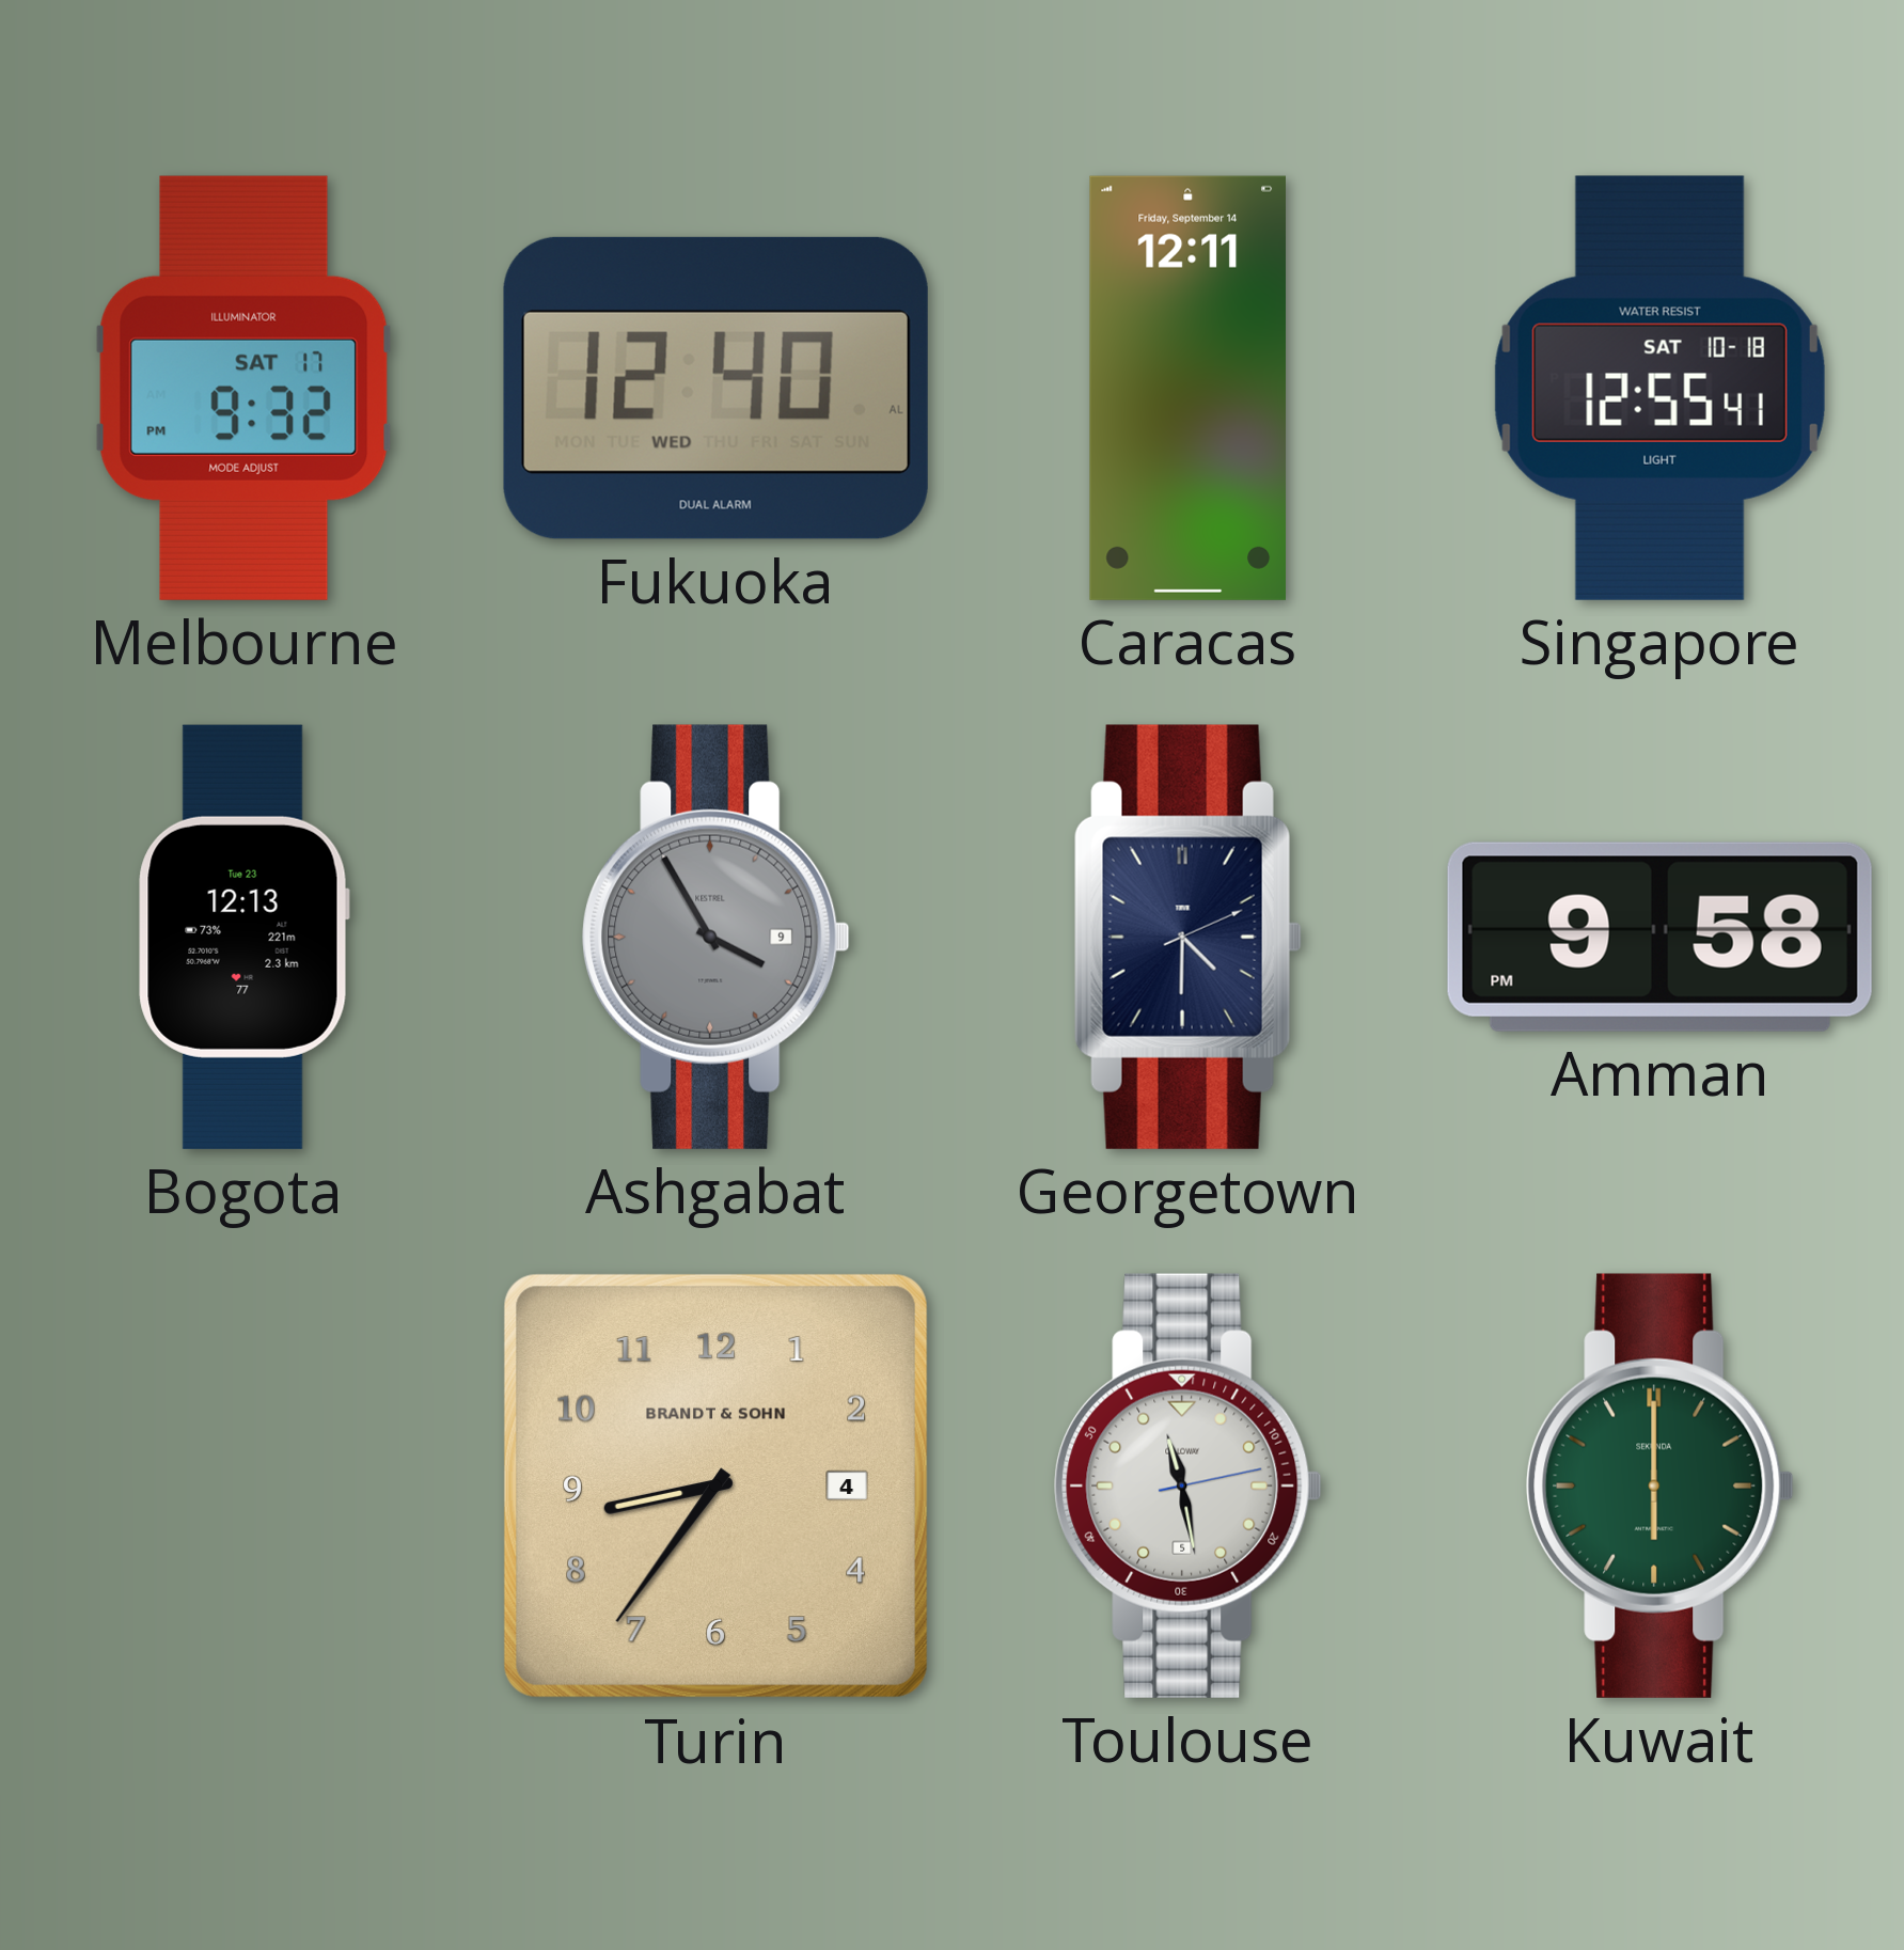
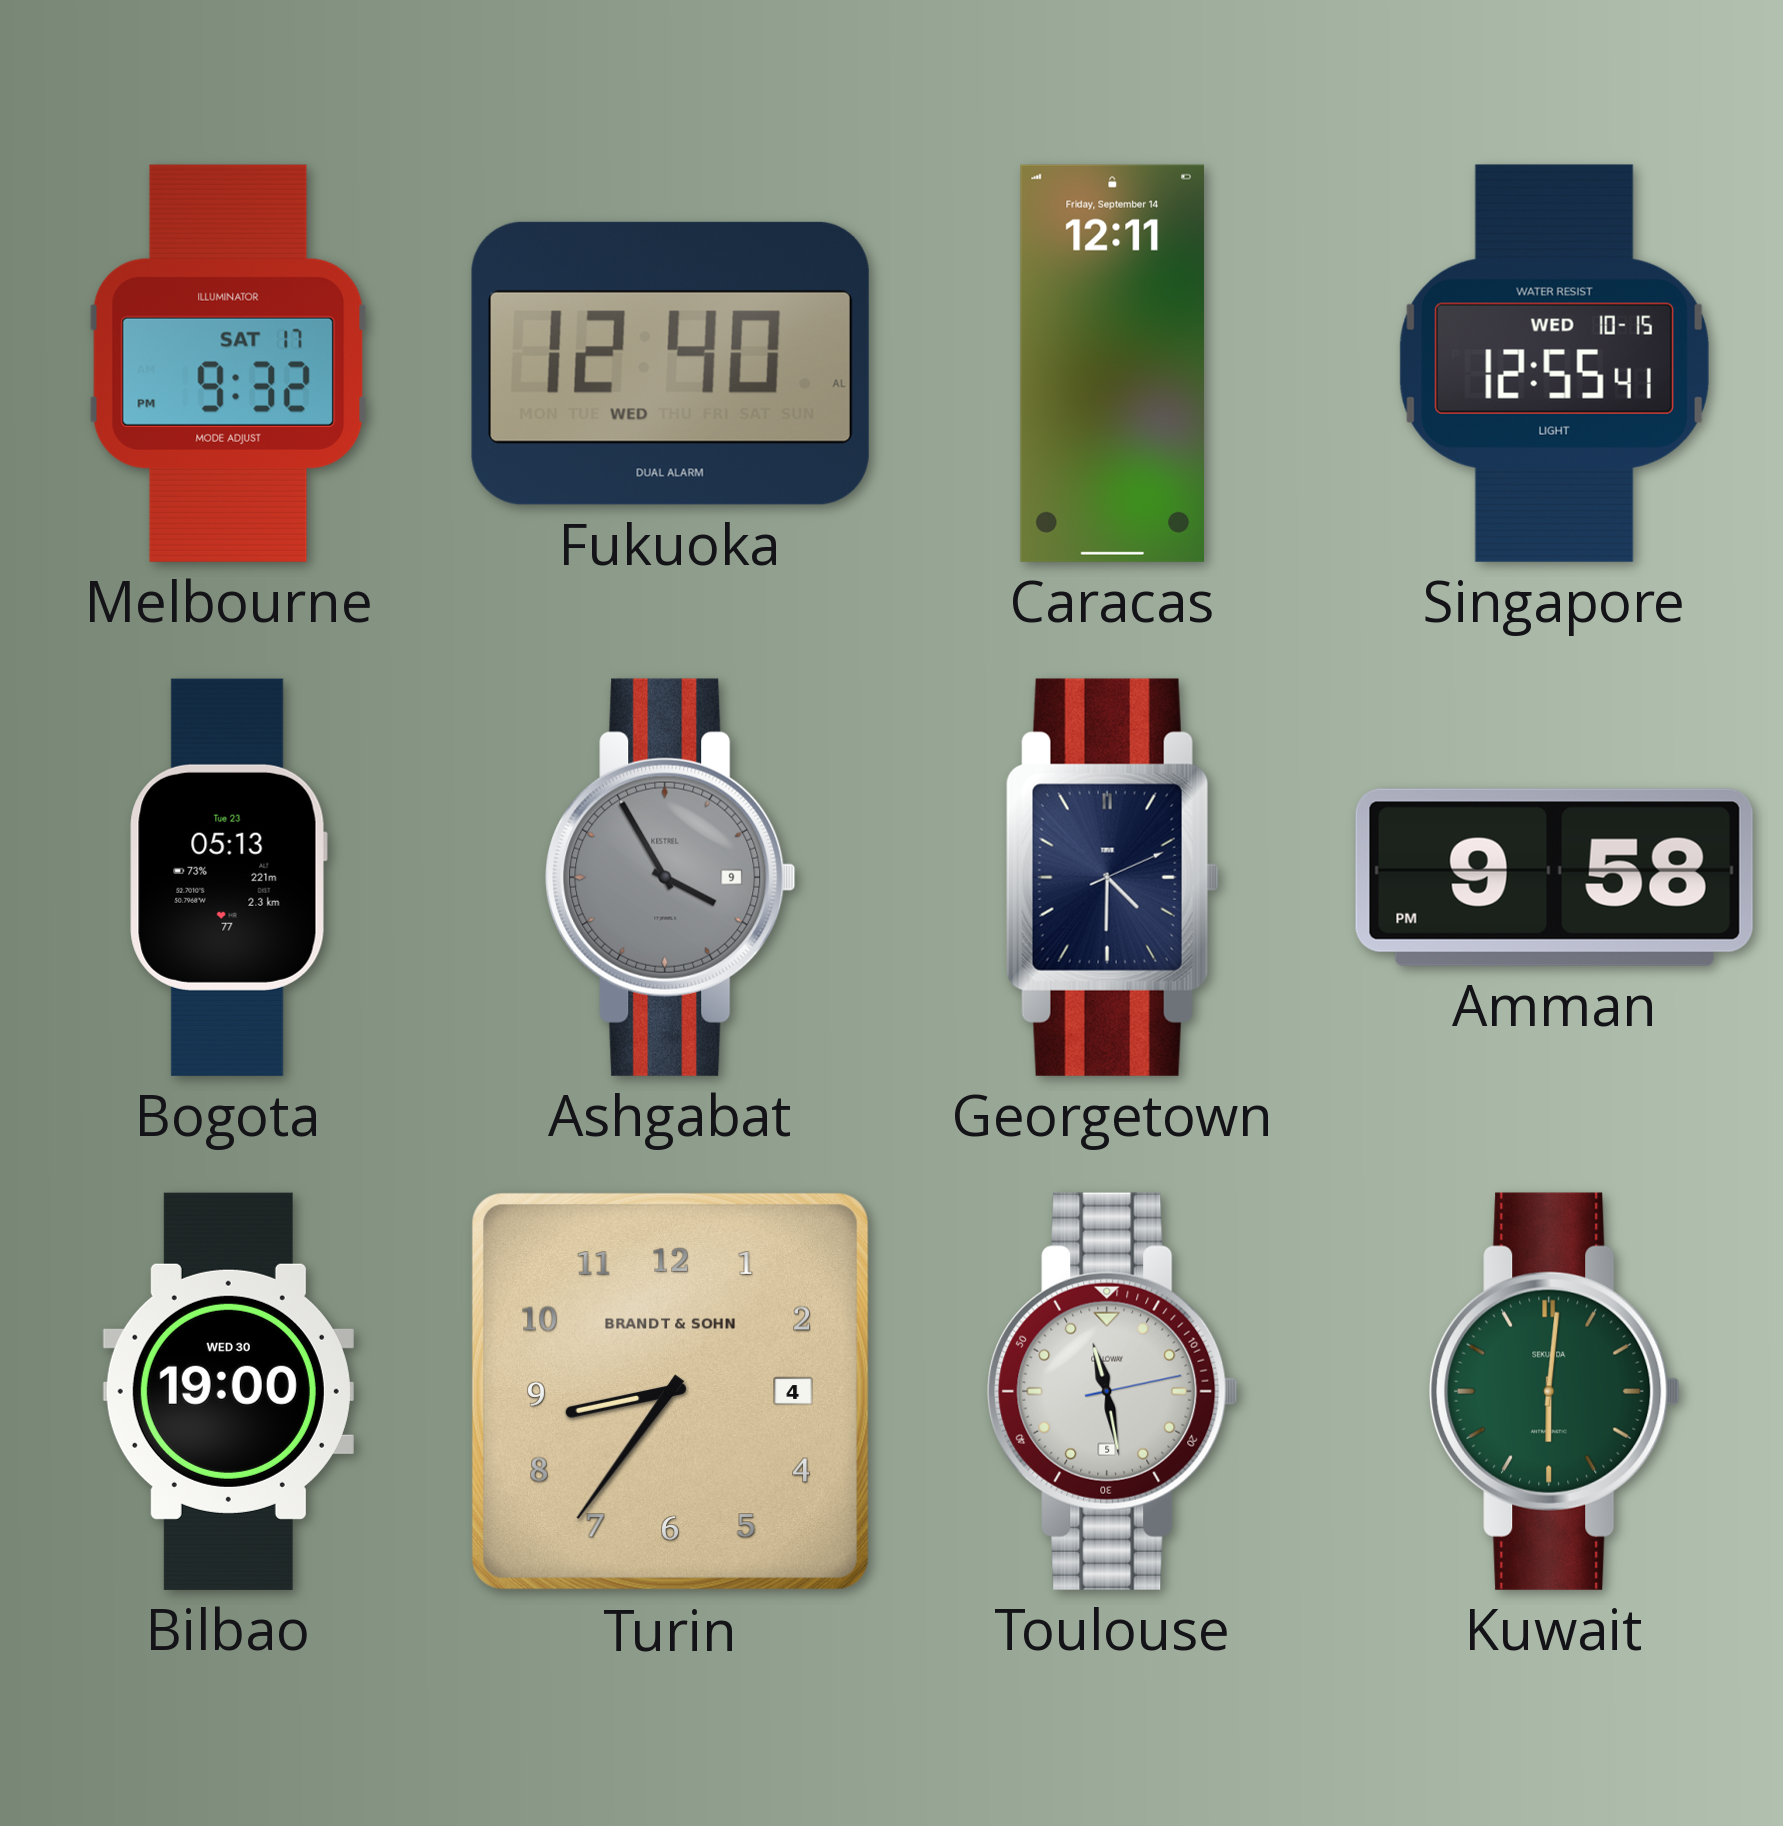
Singapore date: SAT 10-18 -> WED 10-15 (1554, 363)
Bogota: 12:13 -> 05:13 (228, 877)
Bilbao: none -> 19:00 (228, 1391)
Kuwait: 6:00 -> 6:01 (1555, 1391)
